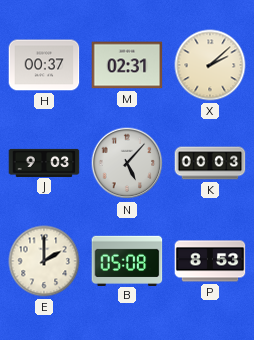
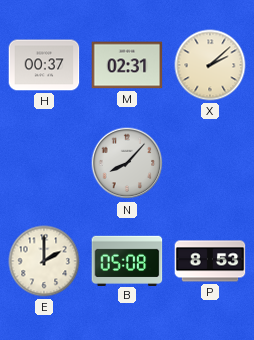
J: 9:03 -> none (44, 162)
N: 5:07 -> 8:07 (127, 163)
K: 00:03 -> none (210, 163)
